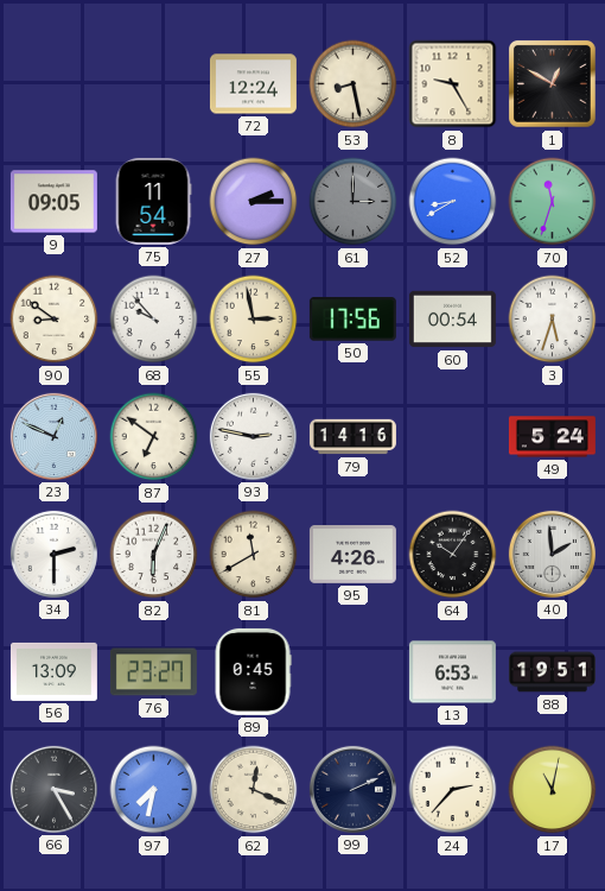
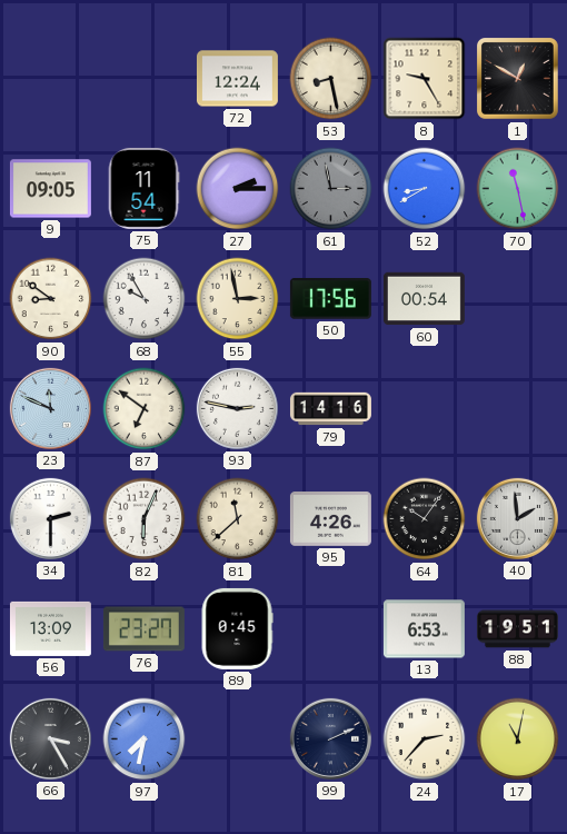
61: 3:00 -> 2:58 (331, 189)
70: 11:33 -> 11:28 (518, 189)
68: 9:53 -> 9:55 (145, 299)
3: 5:33 -> none (553, 320)
23: 12:49 -> 11:49 (50, 408)
49: 5:24 -> none (552, 437)
81: 11:40 -> 11:38 (238, 519)
62: 12:19 -> none (254, 790)
